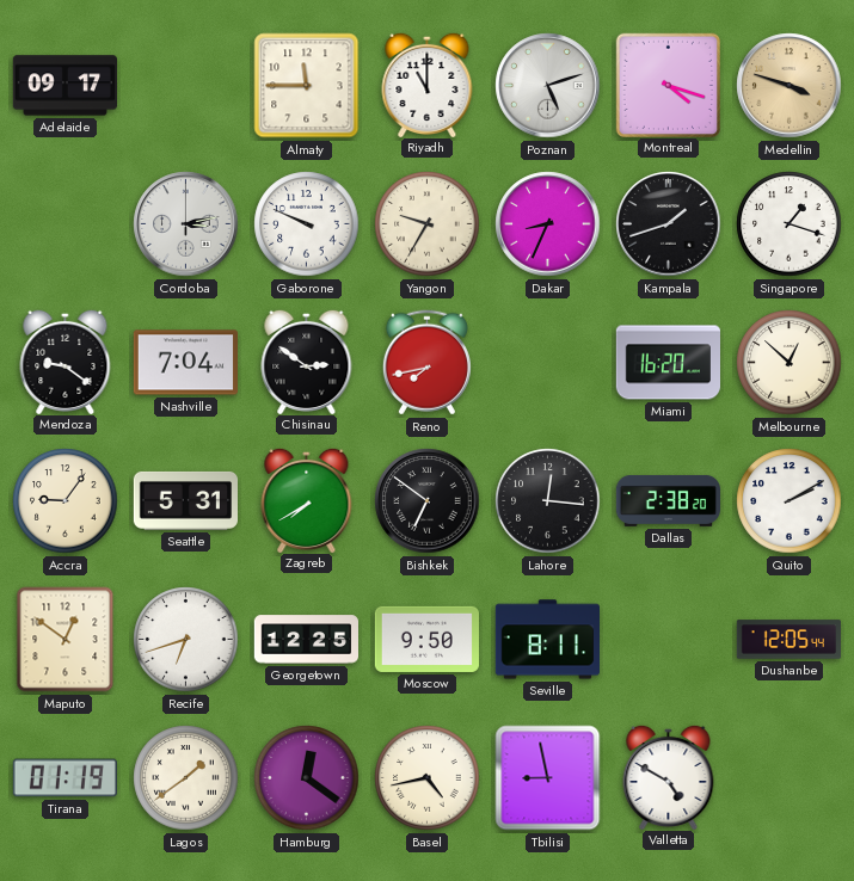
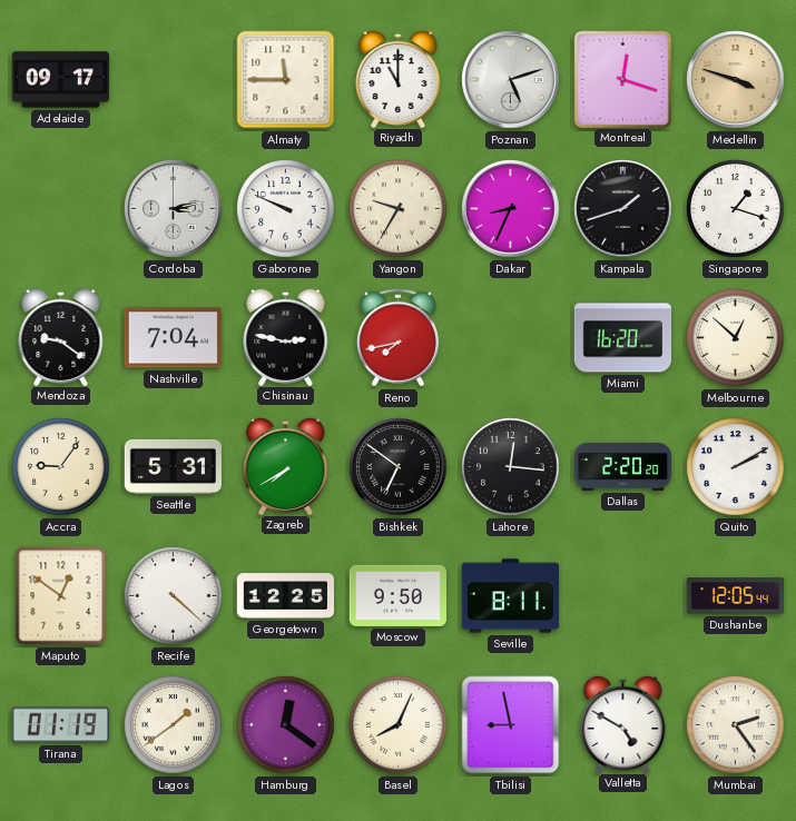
Montreal: 4:18 -> 12:18 (622, 79)
Chisinau: 2:51 -> 2:47 (286, 336)
Dallas: 2:38 -> 2:20 (623, 466)
Recife: 6:42 -> 4:22 (174, 596)
Basel: 4:43 -> 8:04 (399, 725)
Mumbai: none -> 2:24 (736, 725)
